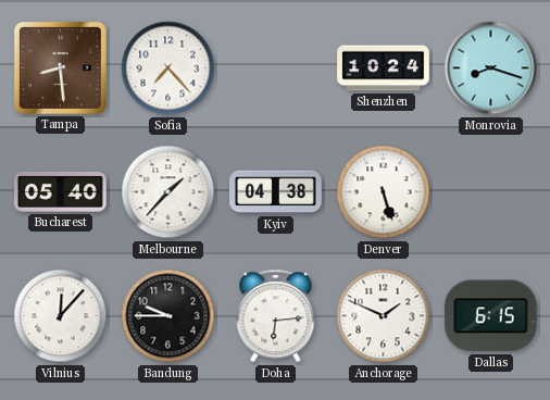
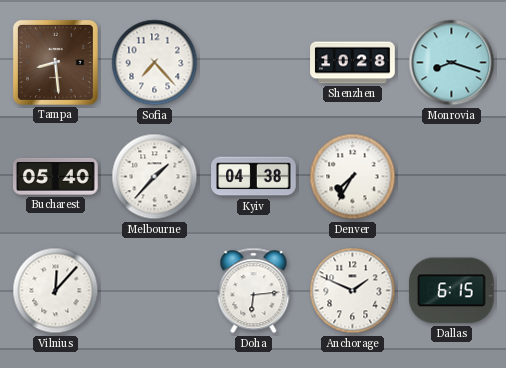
Shenzhen: 10:24 -> 10:28 (353, 63)
Denver: 5:27 -> 7:35 (353, 177)
Bandung: 9:45 -> none (168, 316)
